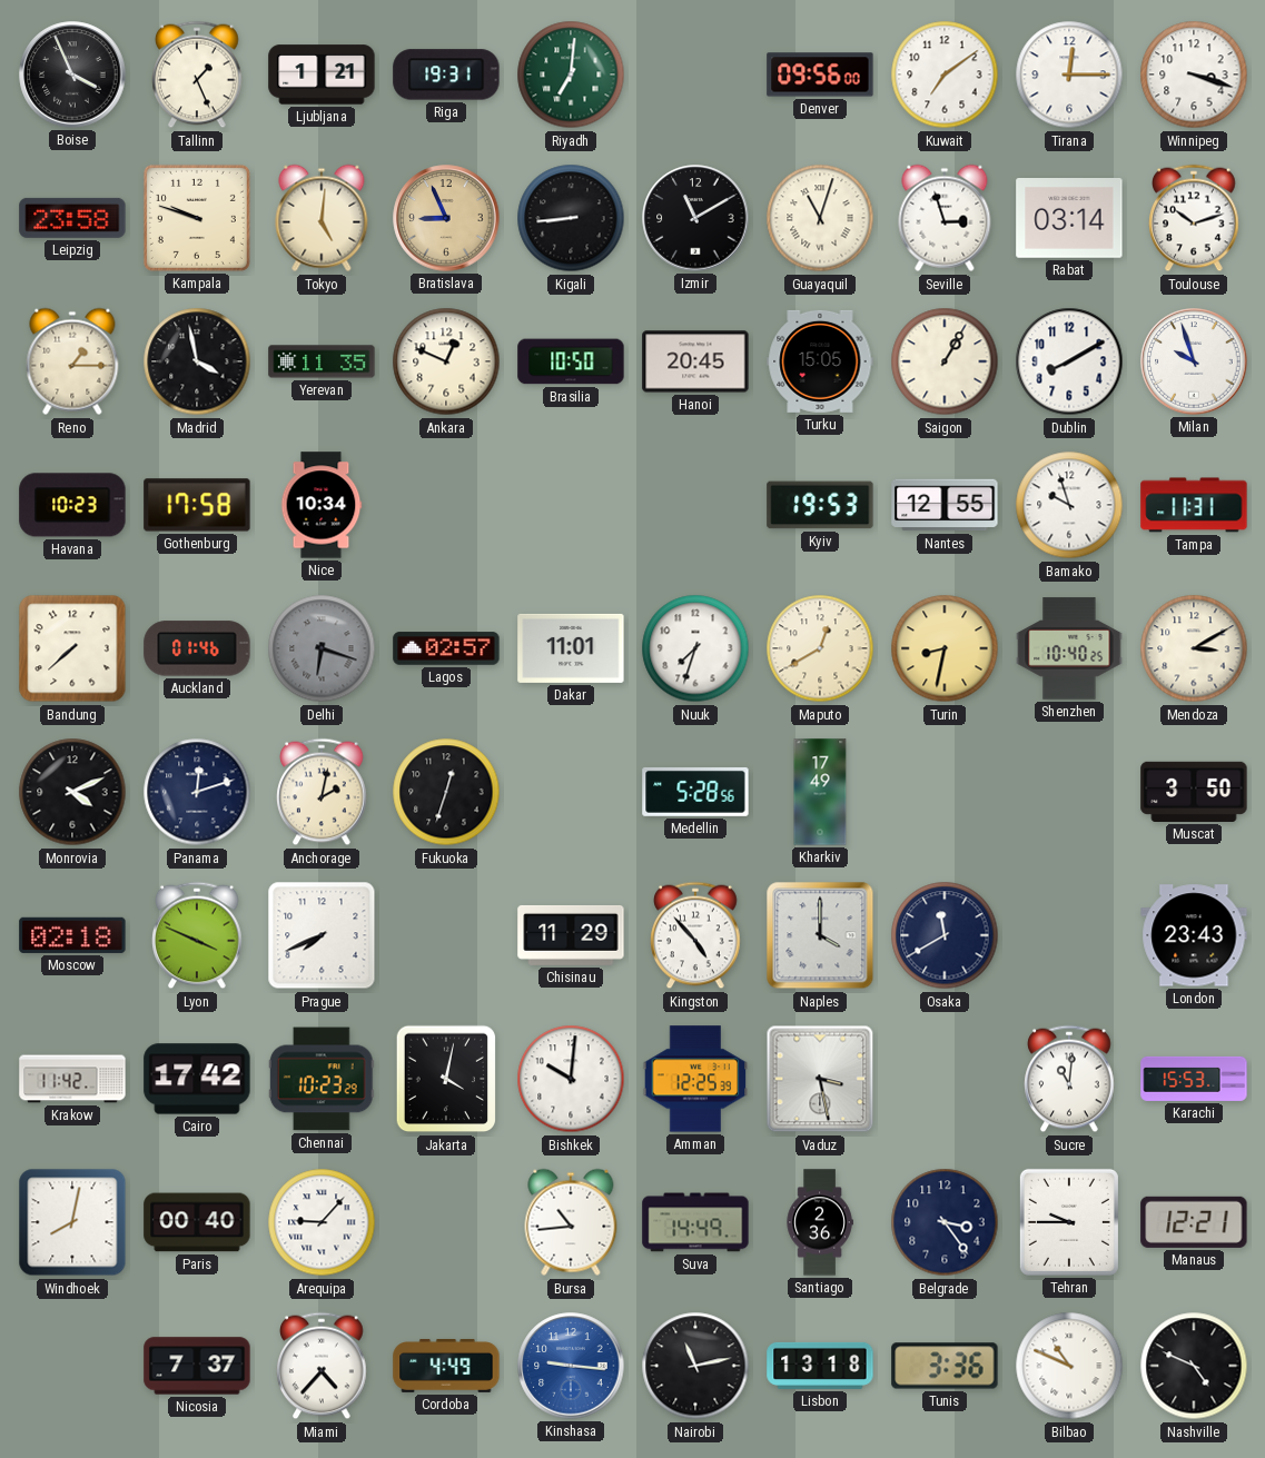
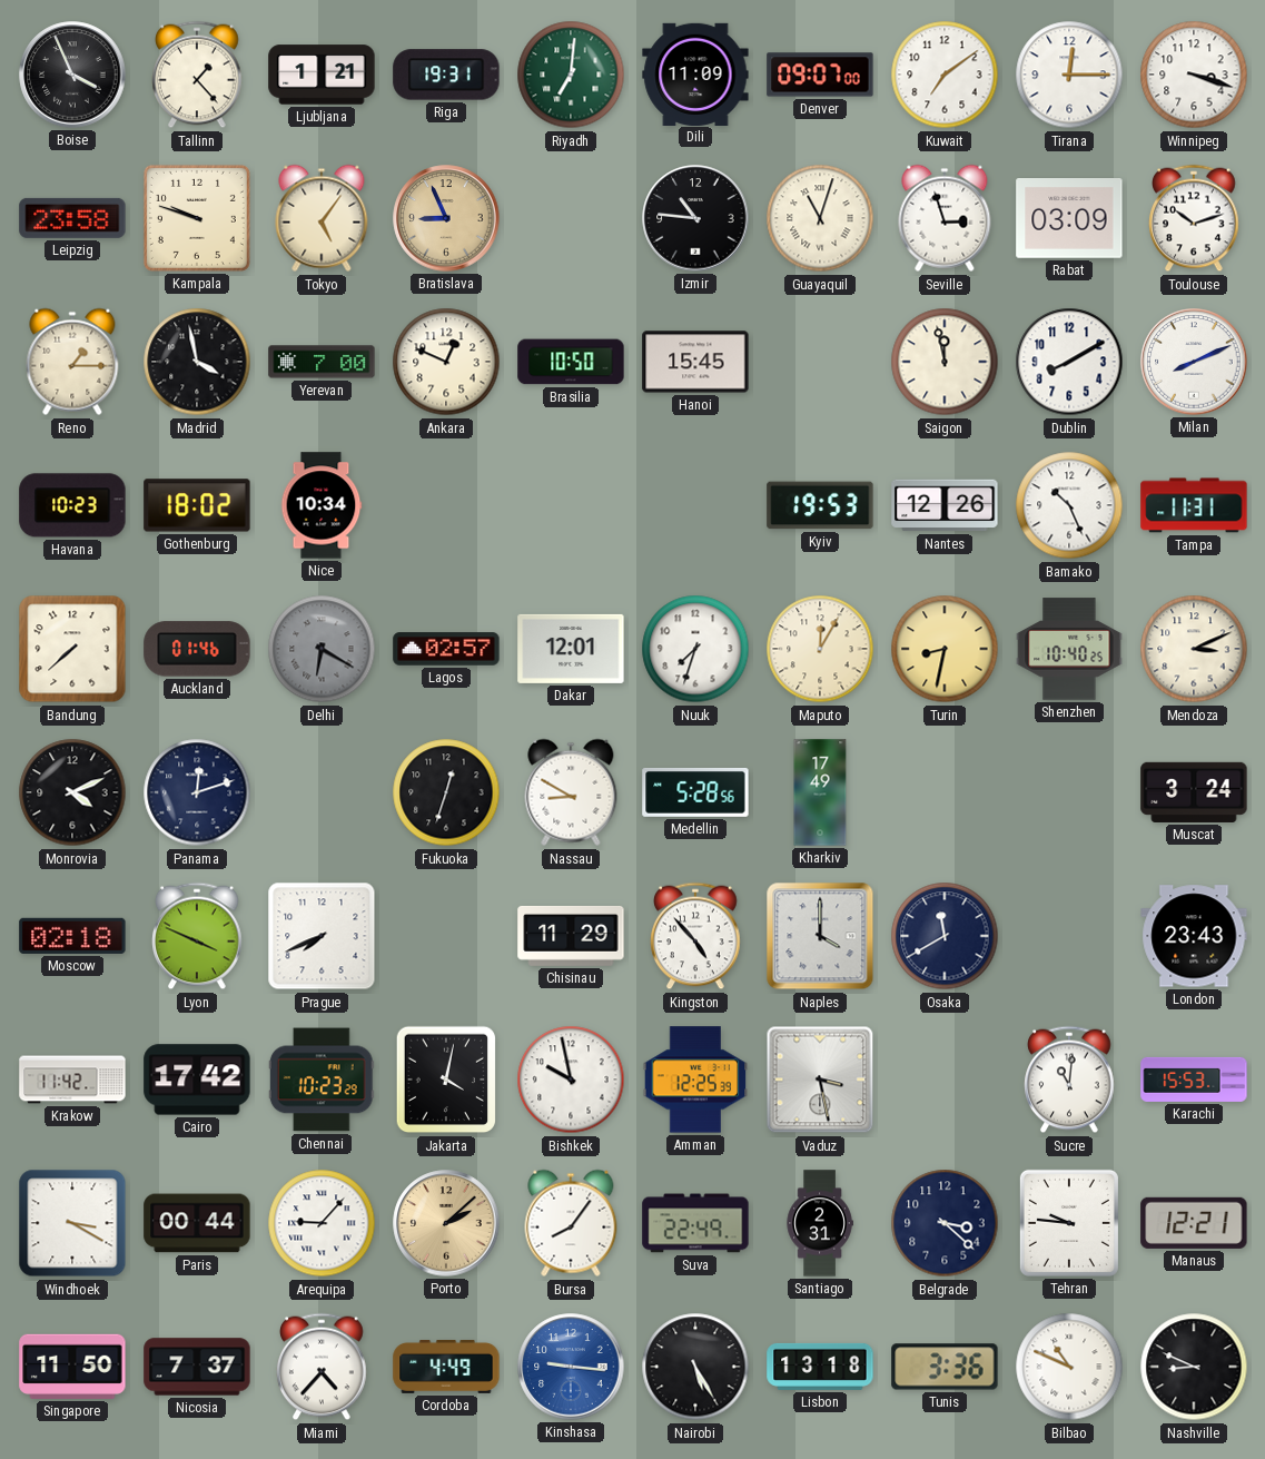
Tallinn: 1:26 -> 1:23 (197, 75)
Dili: none -> 11:09 (695, 73)
Denver: 09:56 -> 09:07 (820, 75)
Tokyo: 5:01 -> 5:06 (322, 218)
Kigali: 8:44 -> none (571, 218)
Izmir: 11:10 -> 10:46 (695, 218)
Rabat: 03:14 -> 03:09 (1069, 219)
Yerevan: 11:35 -> 7:00 (322, 362)
Hanoi: 20:45 -> 15:45 (695, 362)
Turku: 15:05 -> none (820, 361)
Saigon: 1:05 -> 11:58 (945, 362)
Milan: 9:57 -> 8:11 (1194, 362)
Gothenburg: 17:58 -> 18:02 (197, 505)
Nantes: 12:55 -> 12:26 (945, 505)
Bamako: 9:57 -> 10:26 (1069, 505)
Delhi: 6:18 -> 6:20 (322, 649)
Dakar: 11:01 -> 12:01 (571, 649)
Maputo: 12:40 -> 12:05 (820, 649)
Mendoza: 3:10 -> 3:11 (1194, 649)
Anchorage: 2:02 -> none (322, 792)
Nassau: none -> 8:50 (571, 792)
Muscat: 3:50 -> 3:24 (1194, 792)
Bishkek: 10:01 -> 9:58 (571, 1080)
Windhoek: 8:02 -> 3:20 (72, 1223)
Paris: 00:40 -> 00:44 (197, 1223)
Porto: none -> 2:08 (446, 1223)
Bursa: 10:44 -> 8:06 (571, 1223)
Suva: 14:49 -> 22:49 (695, 1223)
Santiago: 2:36 -> 2:31 (820, 1223)
Belgrade: 3:24 -> 3:22 (945, 1223)
Tehran: 9:45 -> 9:46 (1069, 1223)
Singapore: none -> 11:50 (72, 1367)
Nairobi: 11:13 -> 5:25 (695, 1367)
Nashville: 4:49 -> 8:49 (1194, 1367)
